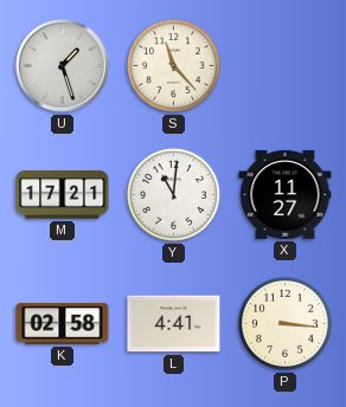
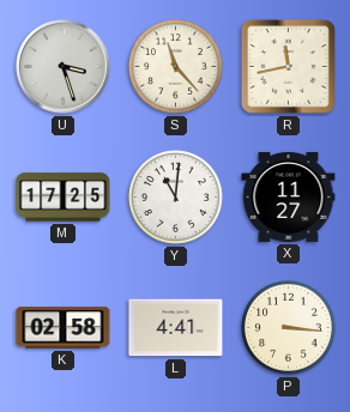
U: 1:27 -> 3:27 (64, 67)
R: none -> 11:43 (288, 66)
M: 17:21 -> 17:25 (64, 198)
